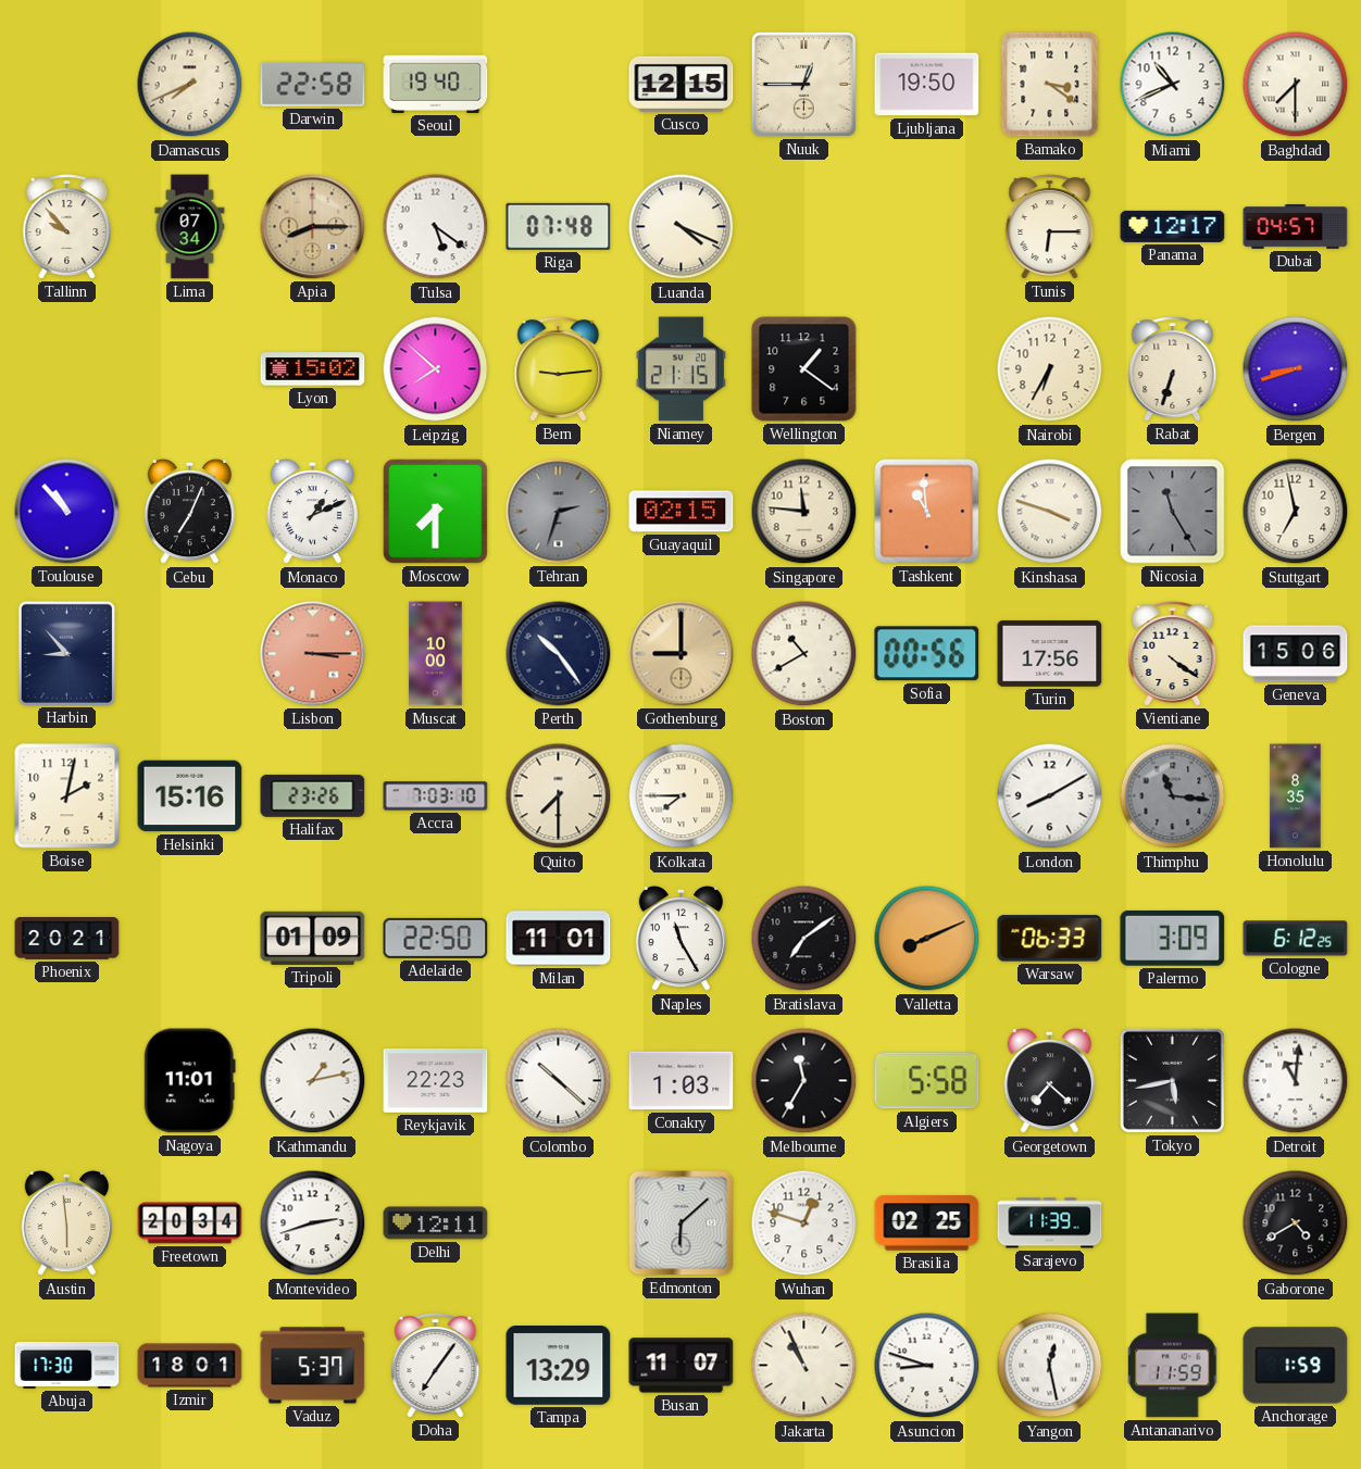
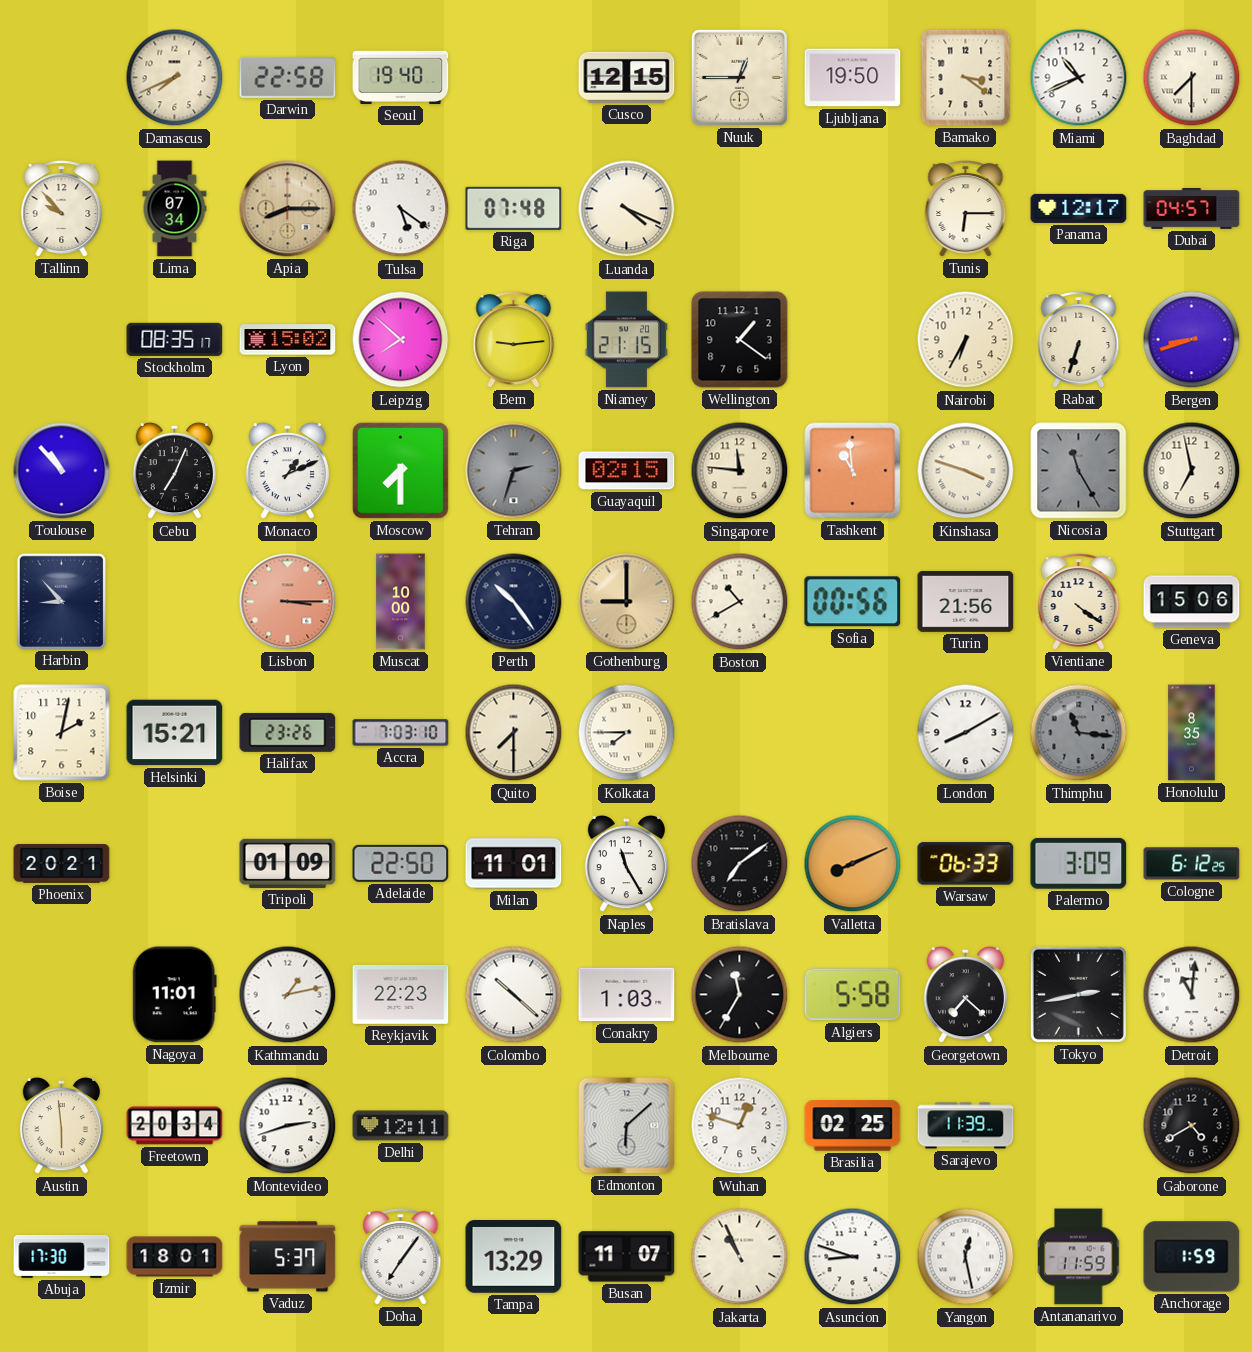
Stockholm: none -> 08:35 (175, 339)
Turin: 17:56 -> 21:56 (966, 601)
Helsinki: 15:16 -> 15:21 (175, 733)
Tokyo: 5:43 -> 2:43 (1078, 994)
